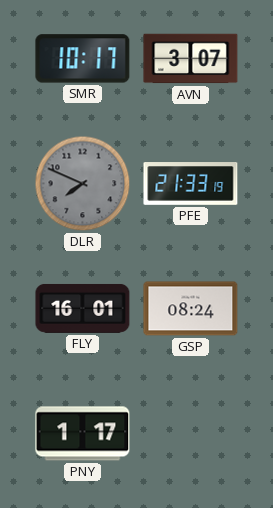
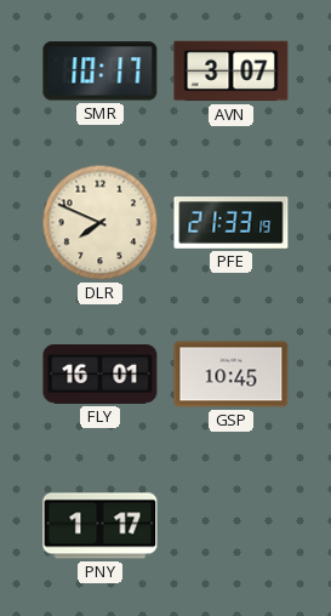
DLR dial: grey -> cream (101, 223)
GSP: 08:24 -> 10:45 (232, 375)
